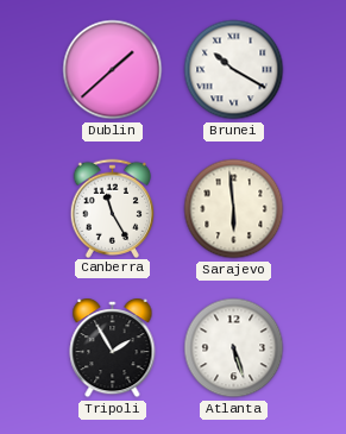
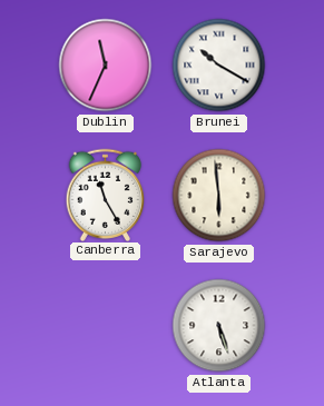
Dublin: 1:38 -> 11:34 (106, 66)
Tripoli: 1:55 -> none (113, 350)
